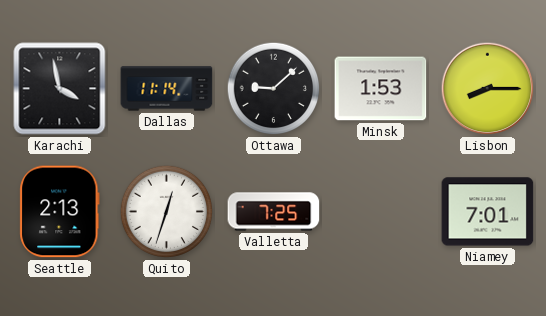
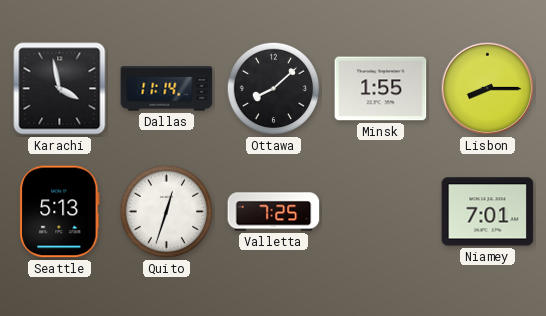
Ottawa: 9:08 -> 8:08 (274, 89)
Minsk: 1:53 -> 1:55 (381, 89)
Seattle: 2:13 -> 5:13 (60, 212)
